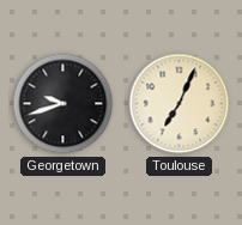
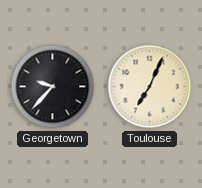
Georgetown: 9:42 -> 9:37 (53, 87)
